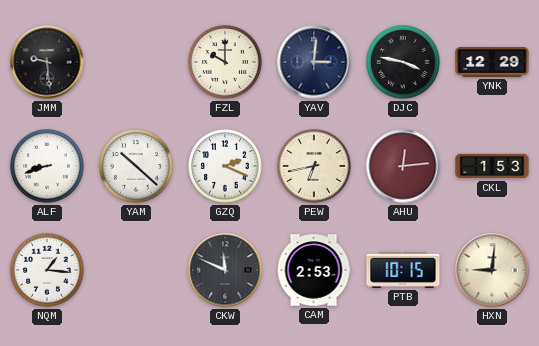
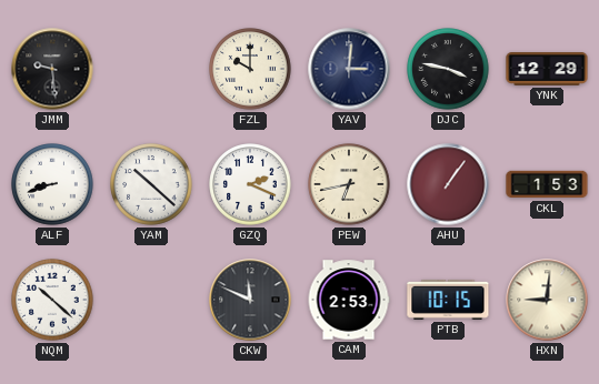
AHU: 12:14 -> 1:06 (448, 184)
NQM: 1:16 -> 10:22 (52, 300)
